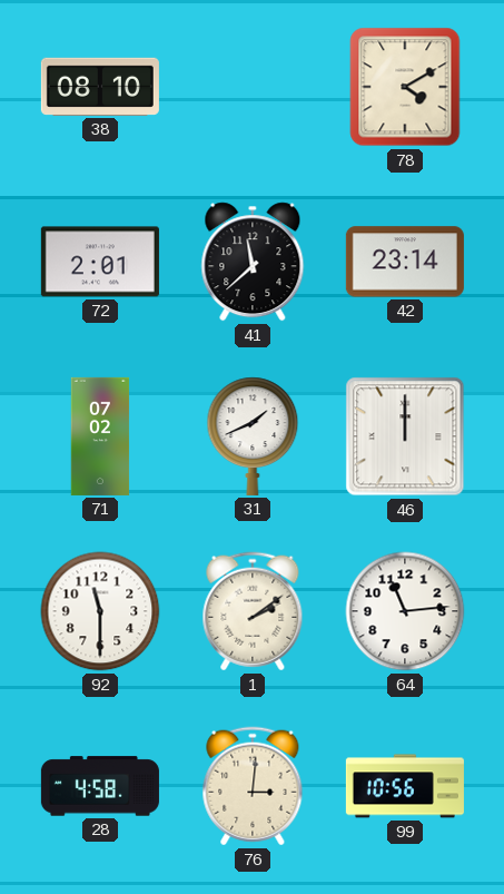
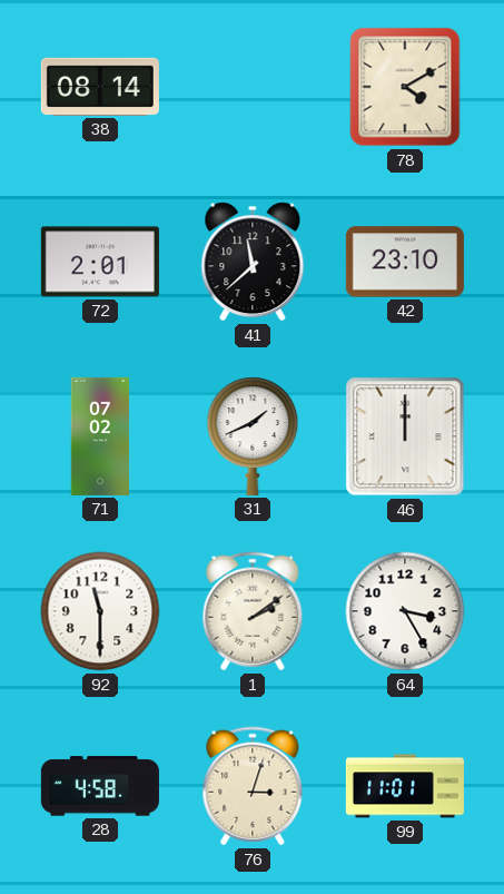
38: 08:10 -> 08:14 (100, 87)
42: 23:14 -> 23:10 (405, 262)
64: 11:14 -> 3:25 (405, 611)
76: 3:01 -> 3:03 (253, 786)
99: 10:56 -> 11:01 (405, 786)
